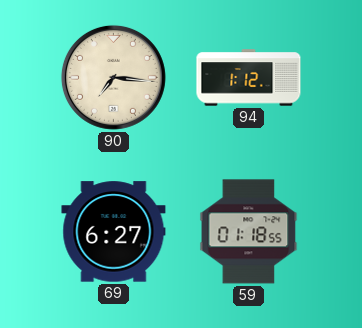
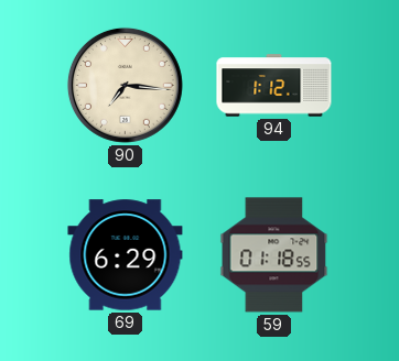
69: 6:27 -> 6:29 (126, 255)
